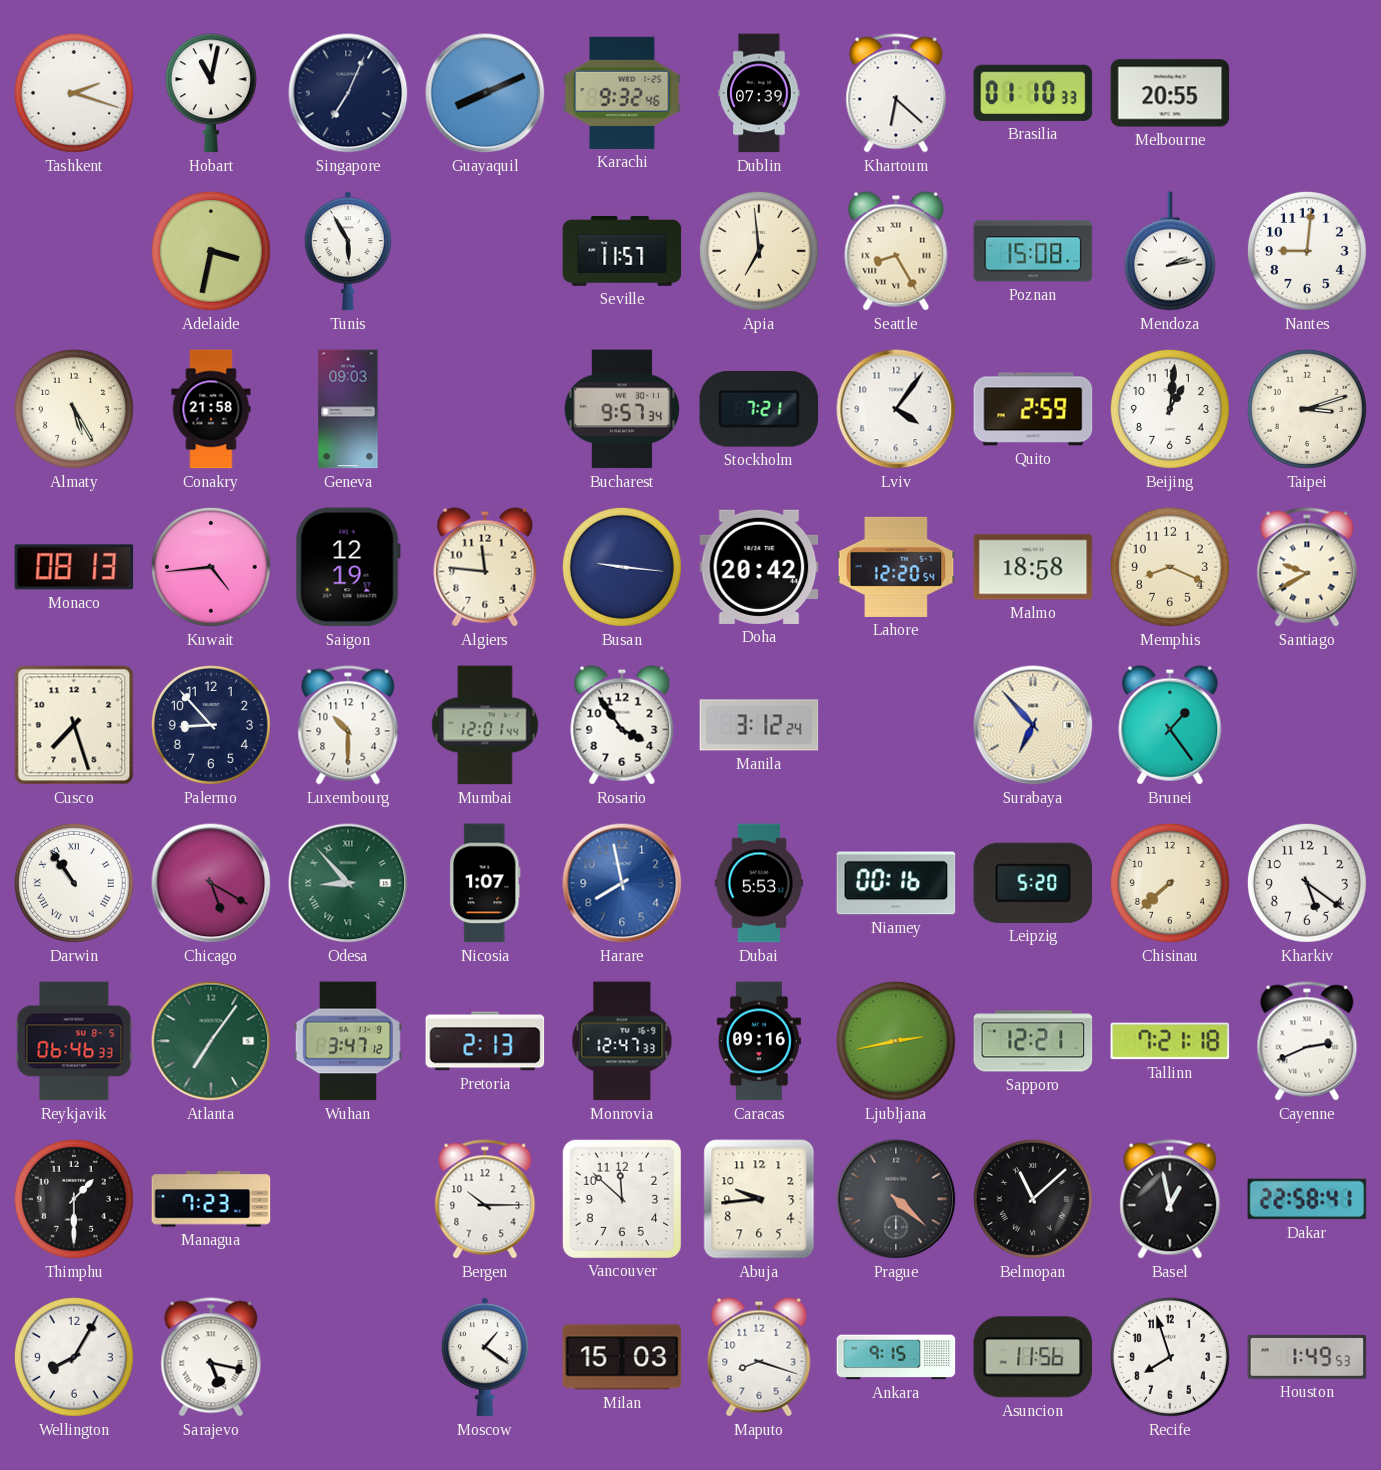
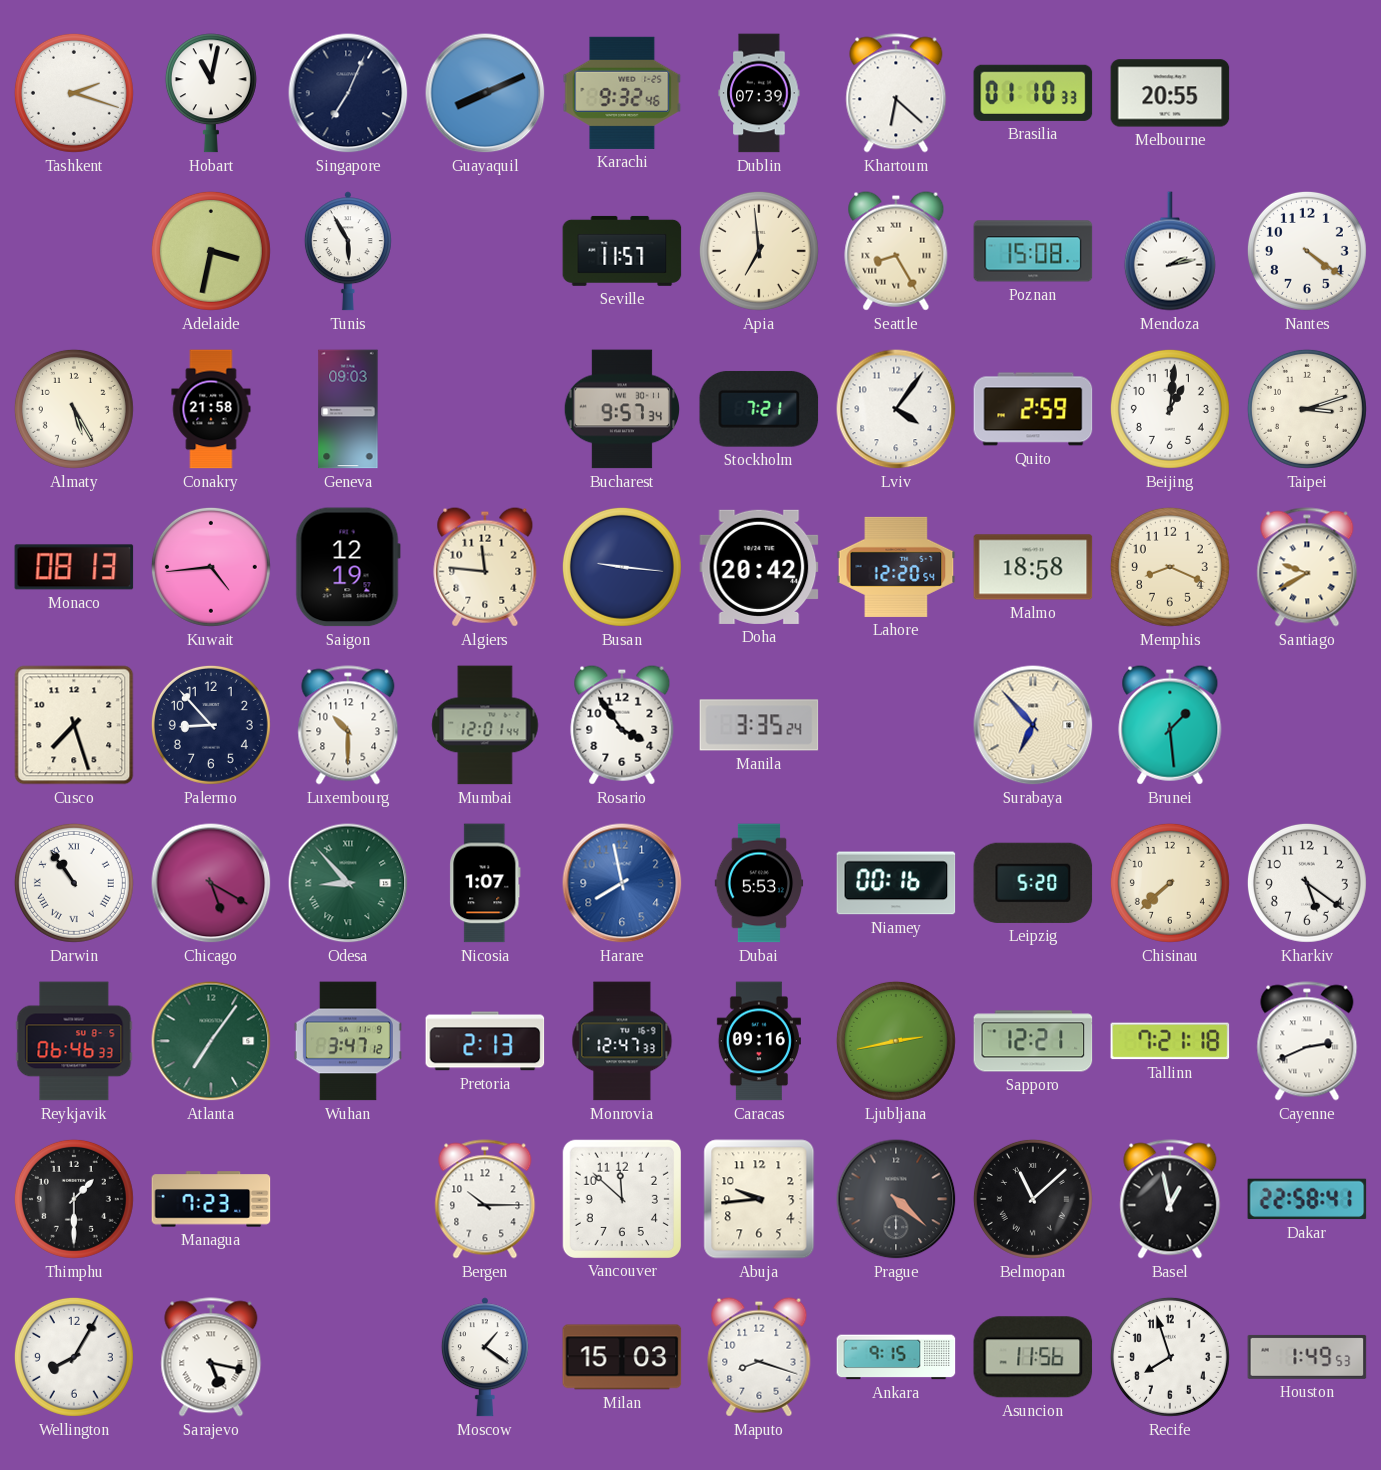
Nantes: 9:01 -> 4:21 (1307, 251)
Manila: 3:12 -> 3:35 (759, 725)
Brunei: 1:24 -> 1:29 (1170, 725)
